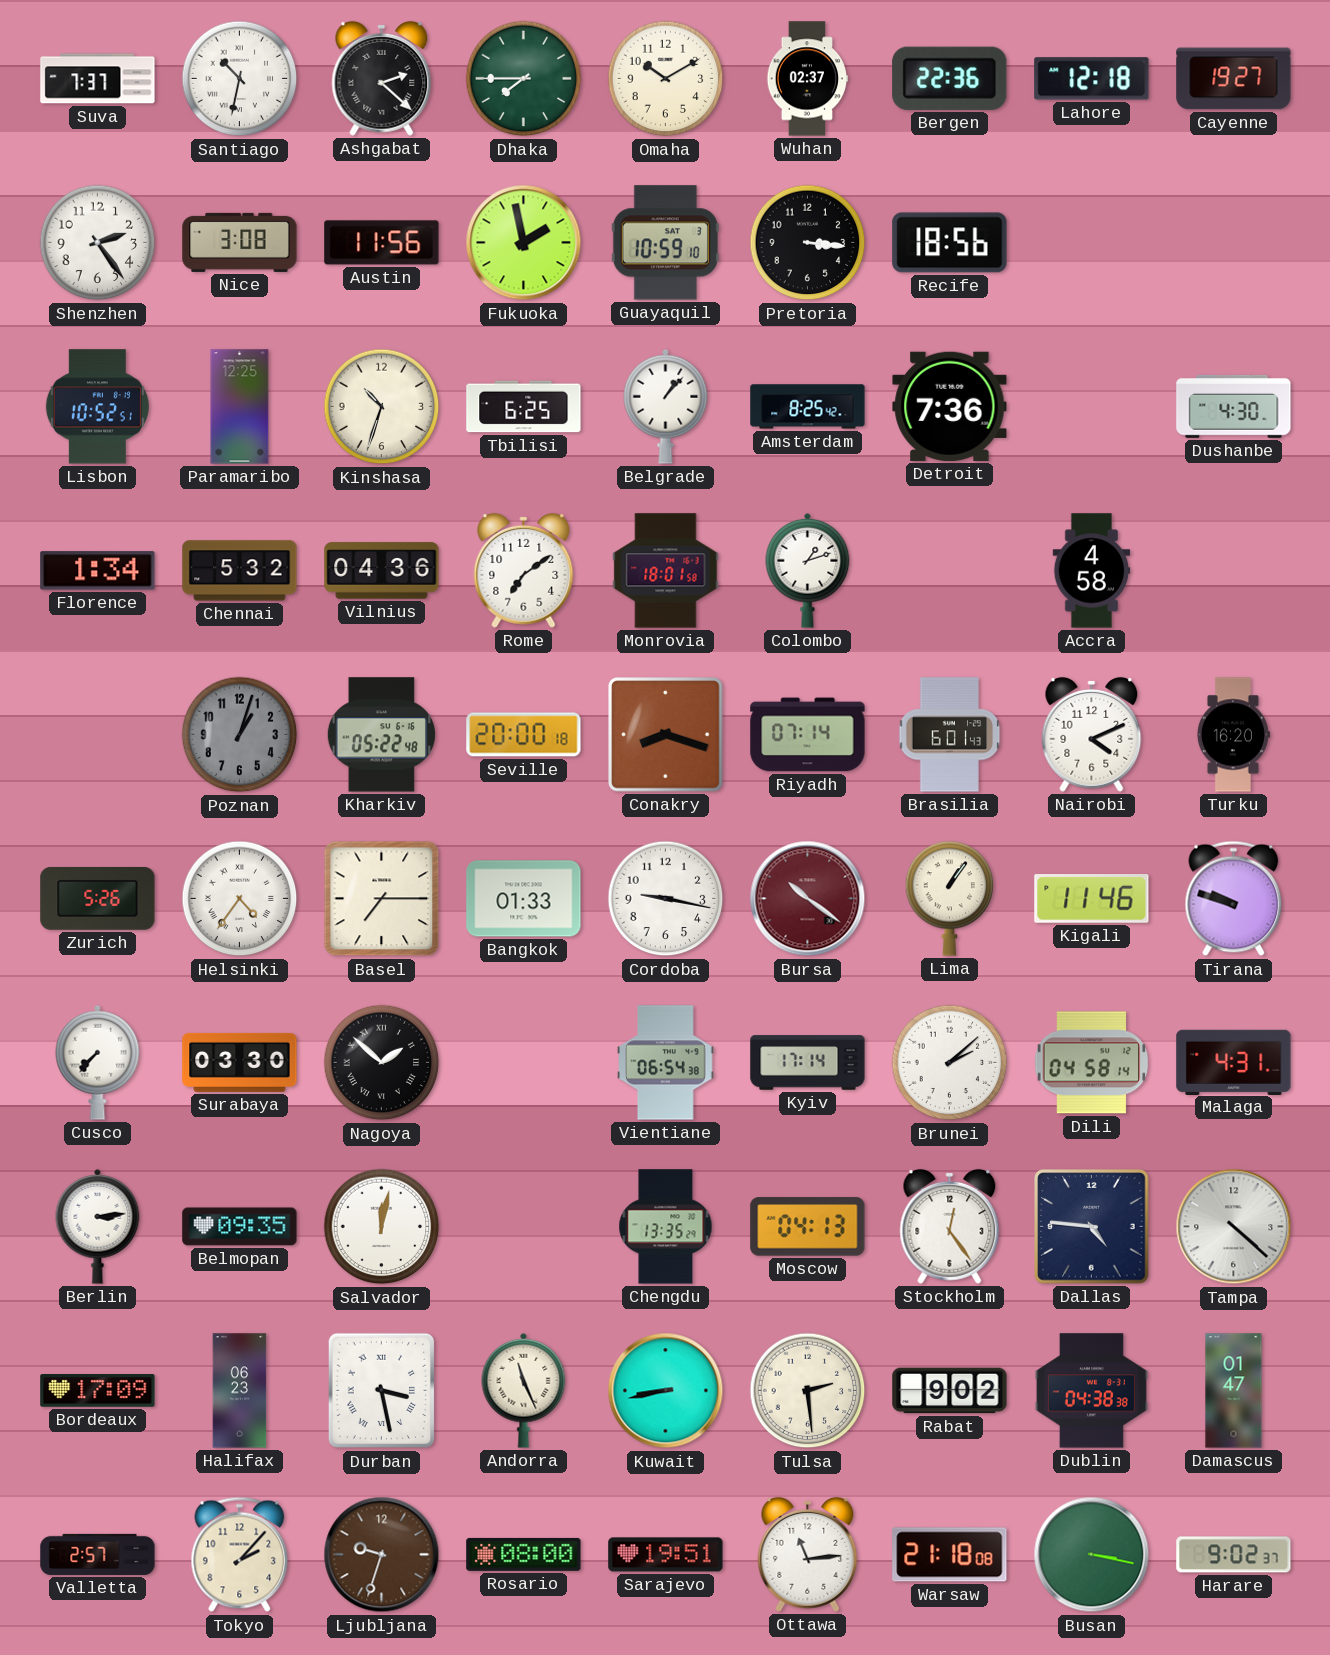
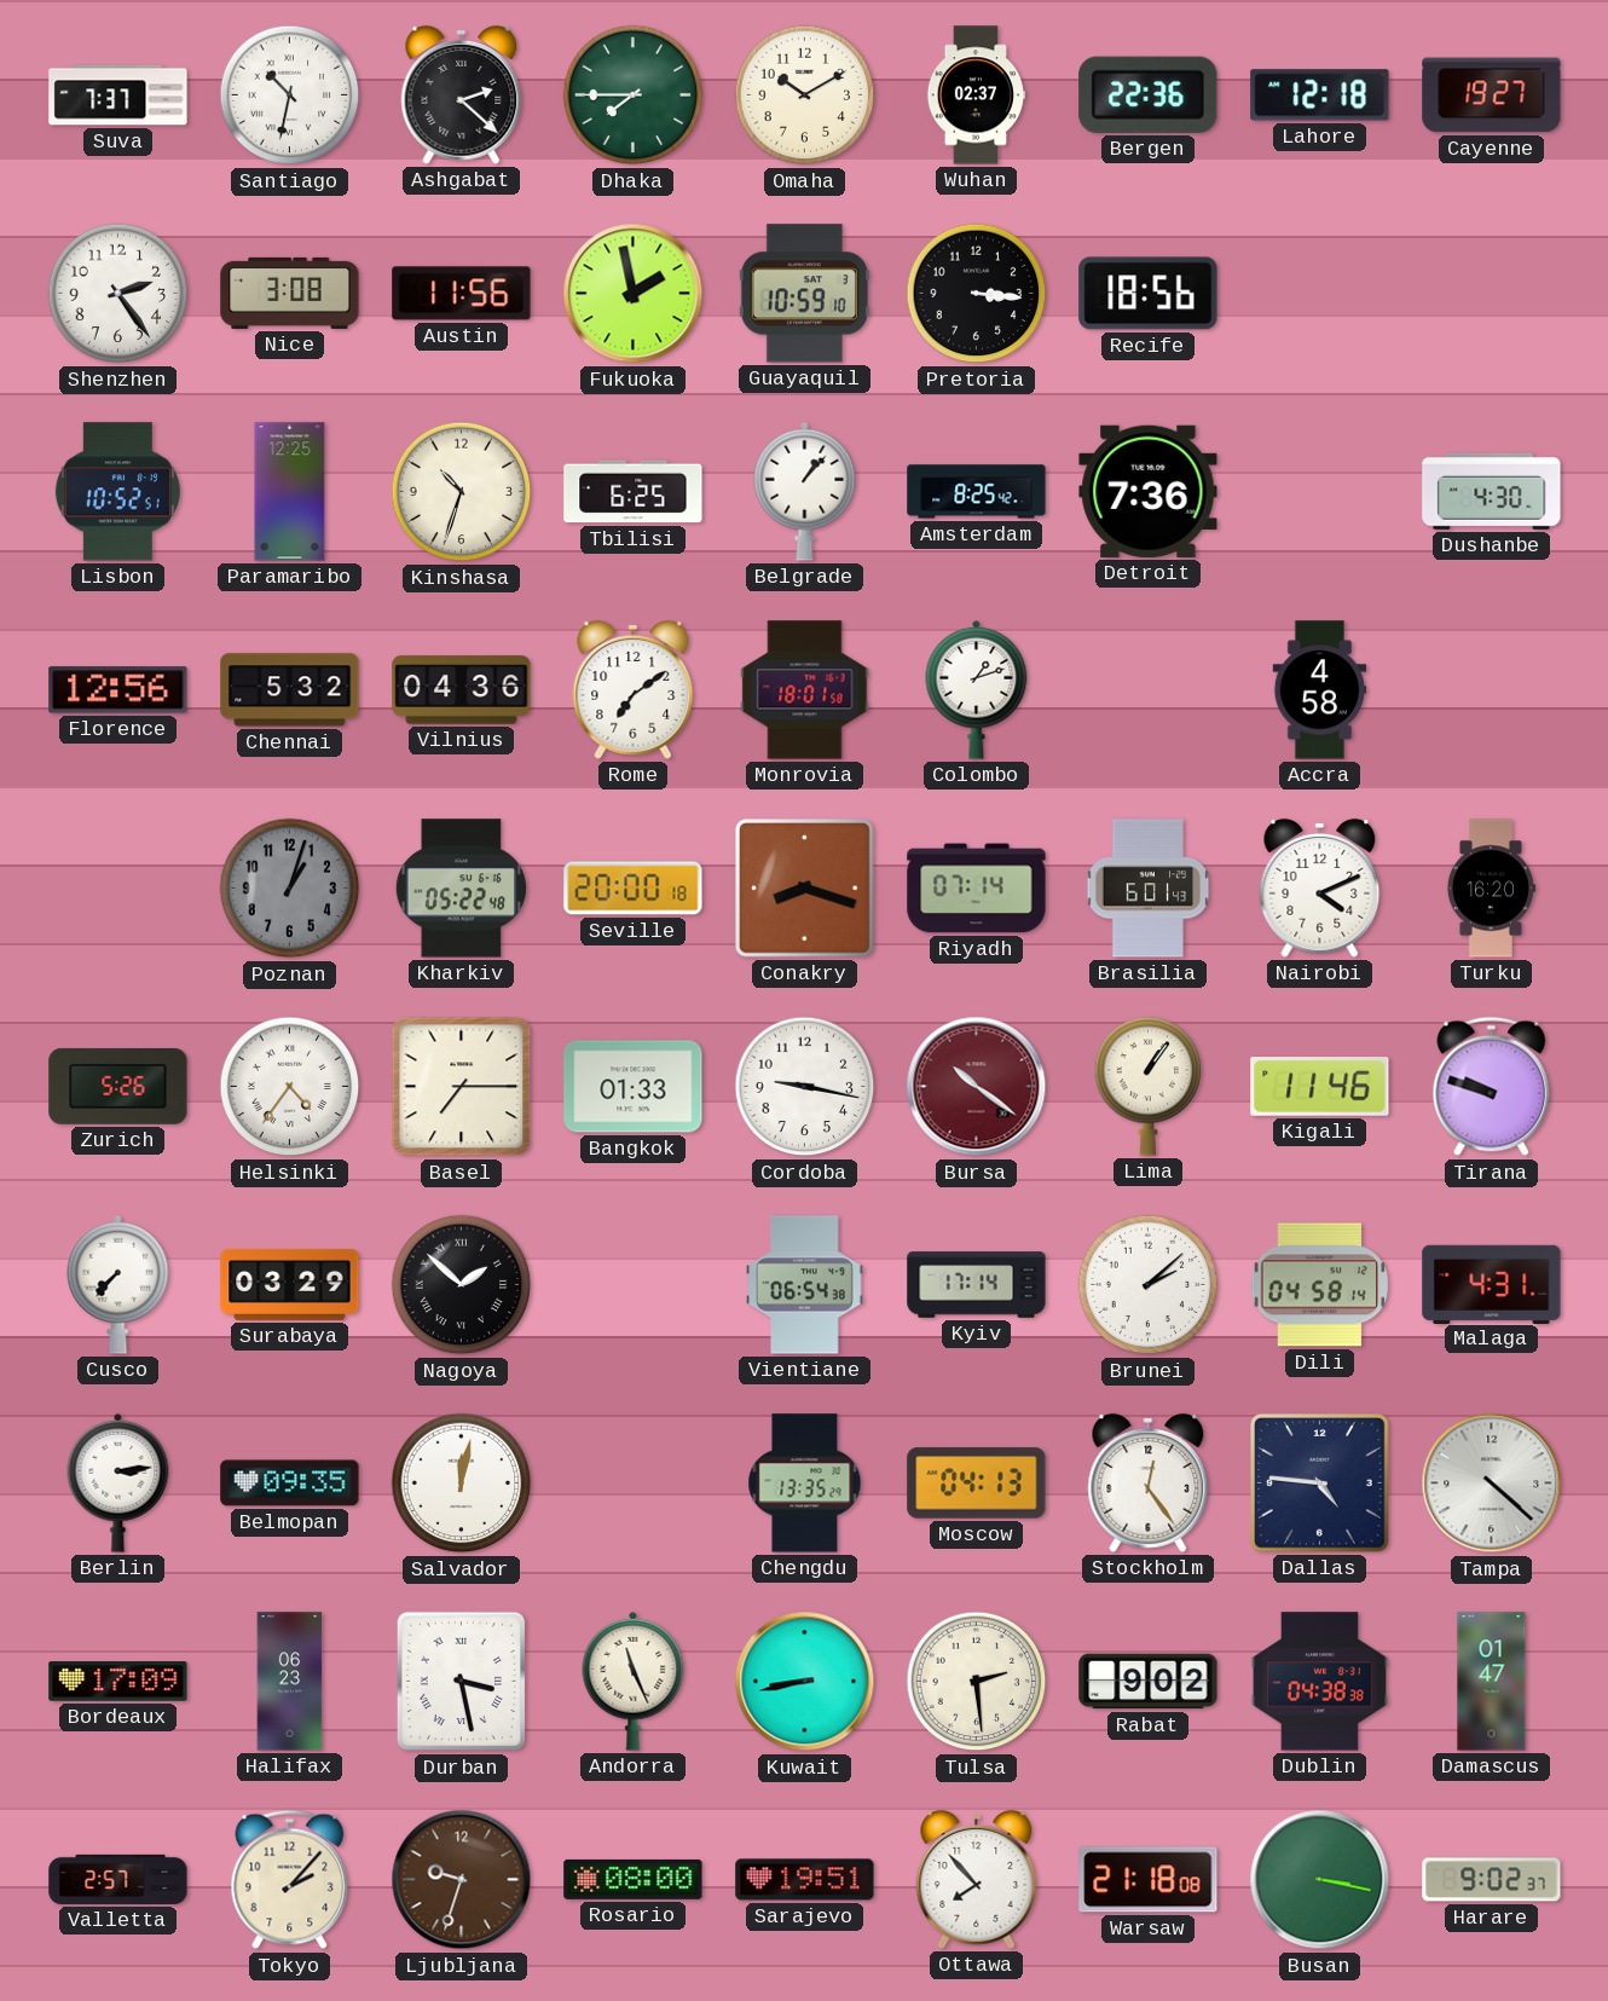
Florence: 1:34 -> 12:56 (118, 690)
Surabaya: 03:30 -> 03:29 (290, 1284)
Ottawa: 11:14 -> 7:53 (977, 1879)
